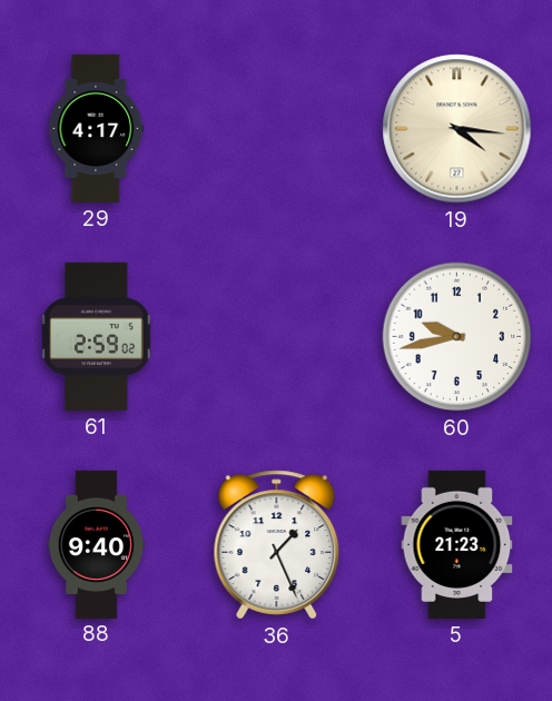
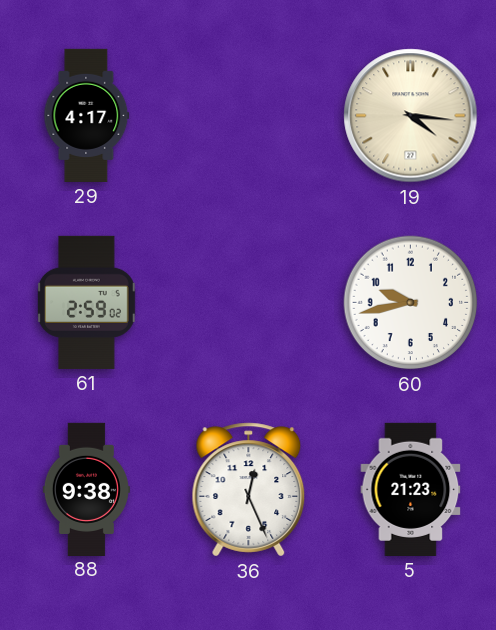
88: 9:40 -> 9:38 (86, 489)
36: 1:26 -> 12:26 (249, 490)
